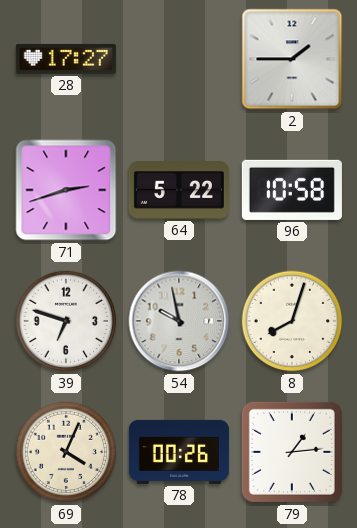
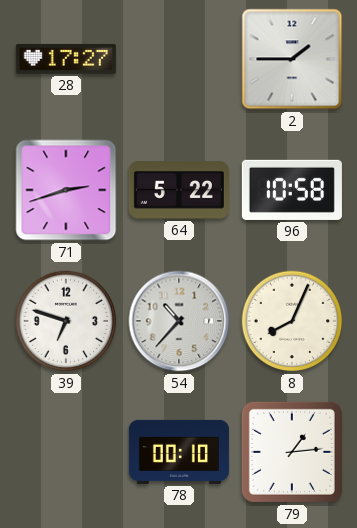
54: 9:58 -> 10:37 (179, 321)
8: 8:03 -> 8:04 (292, 321)
69: 4:04 -> none (66, 452)
78: 00:26 -> 00:10 (179, 452)
